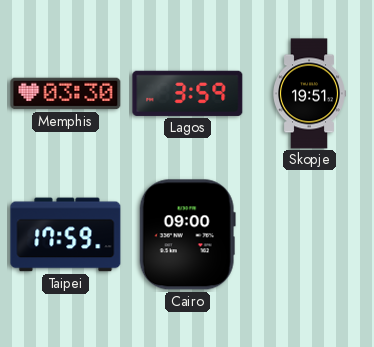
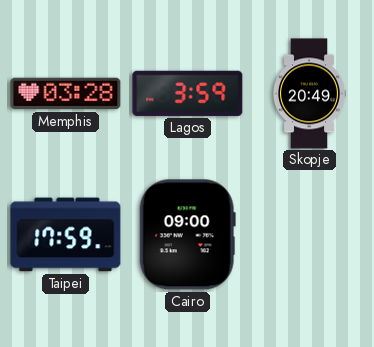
Memphis: 03:30 -> 03:28 (66, 94)
Skopje: 19:51 -> 20:49 (310, 94)
